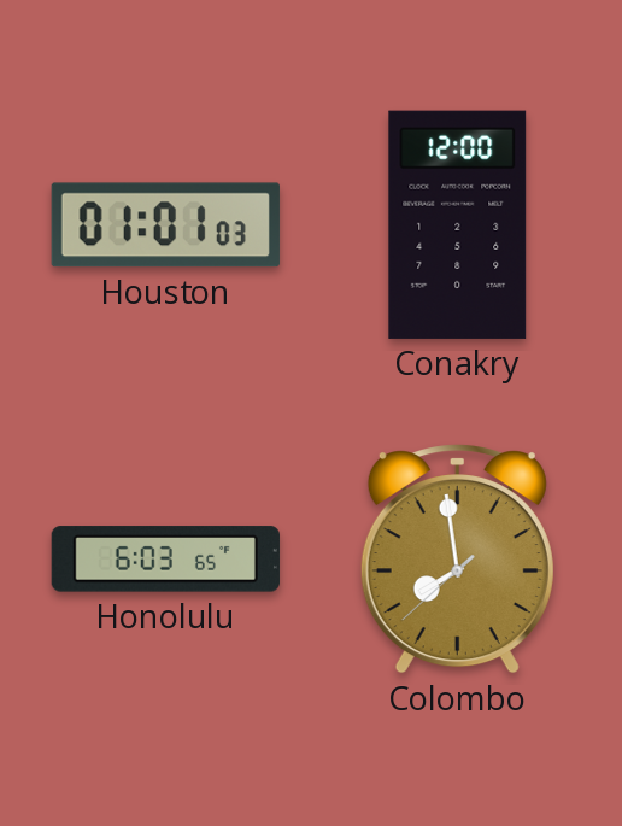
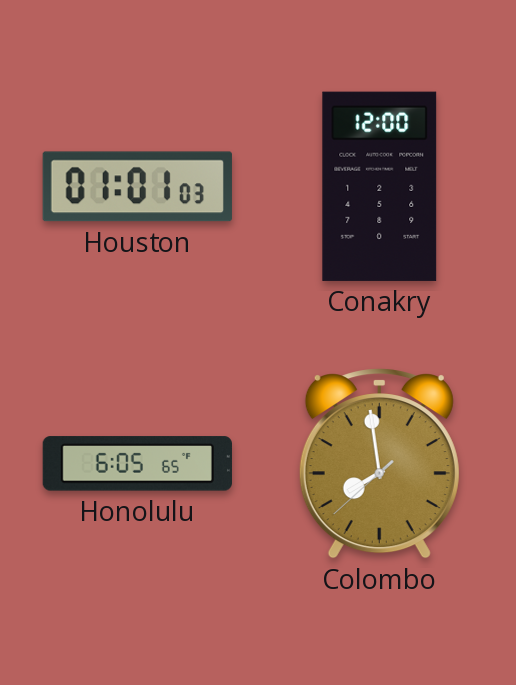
Honolulu: 6:03 -> 6:05 (137, 464)
